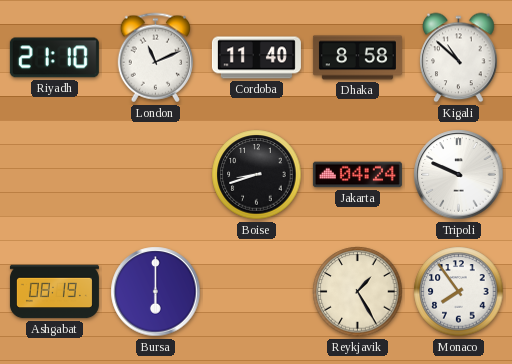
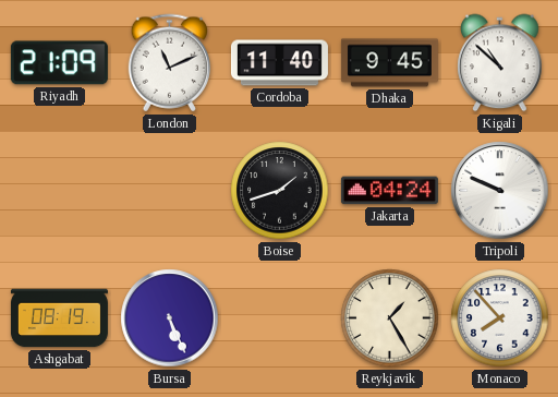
Riyadh: 21:10 -> 21:09 (59, 63)
Dhaka: 8:58 -> 9:45 (389, 63)
Boise: 8:42 -> 1:42 (280, 191)
Bursa: 6:00 -> 5:26 (170, 318)
Monaco: 7:54 -> 7:53 (500, 318)
